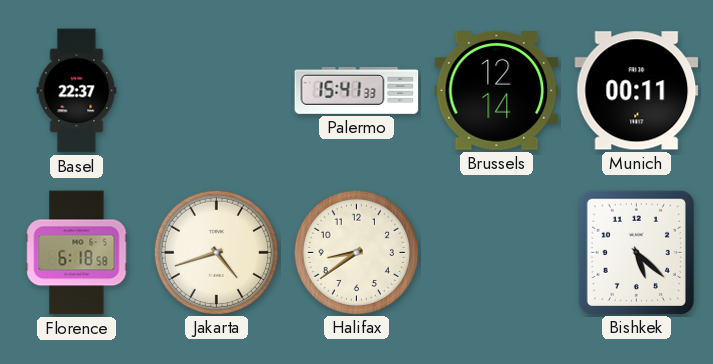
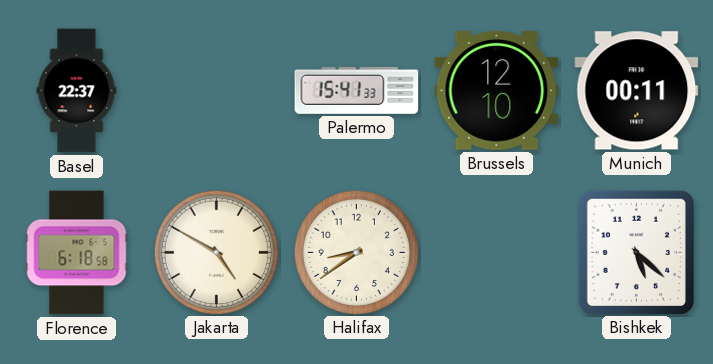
Brussels: 12:14 -> 12:10 (497, 91)
Jakarta: 4:42 -> 4:50 (216, 252)
